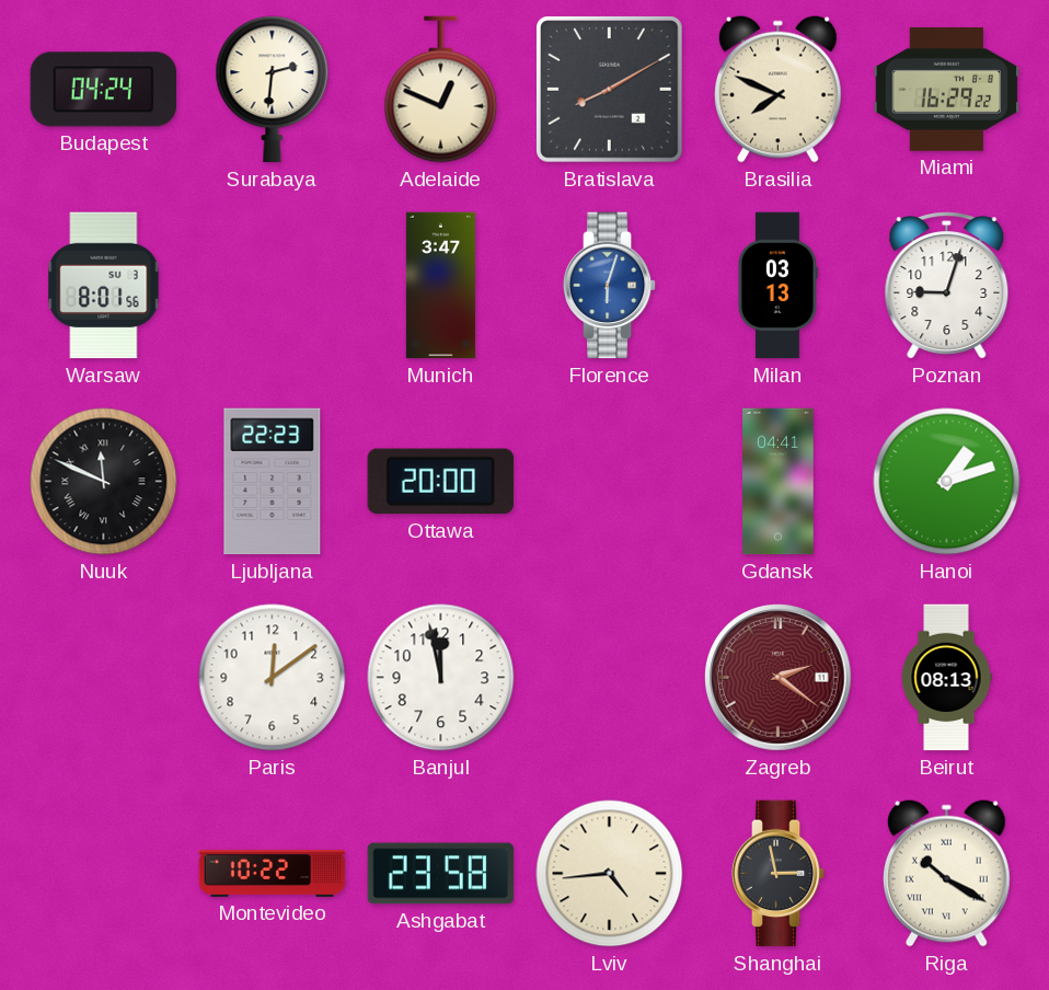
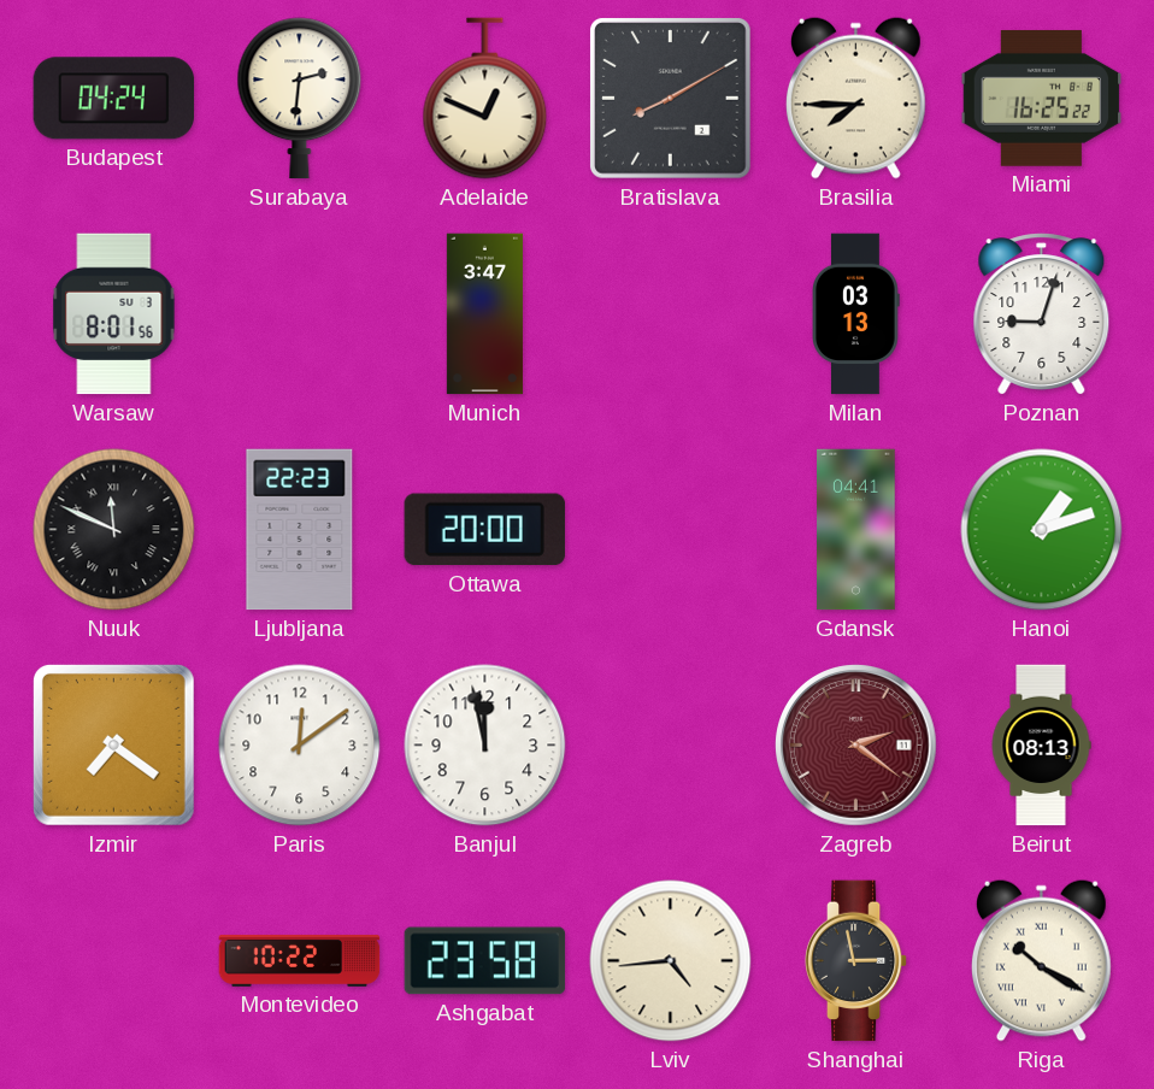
Brasilia: 7:49 -> 7:45 (855, 98)
Miami: 16:29 -> 16:25 (1042, 98)
Florence: 6:03 -> none (610, 286)
Izmir: none -> 7:21 (113, 744)
